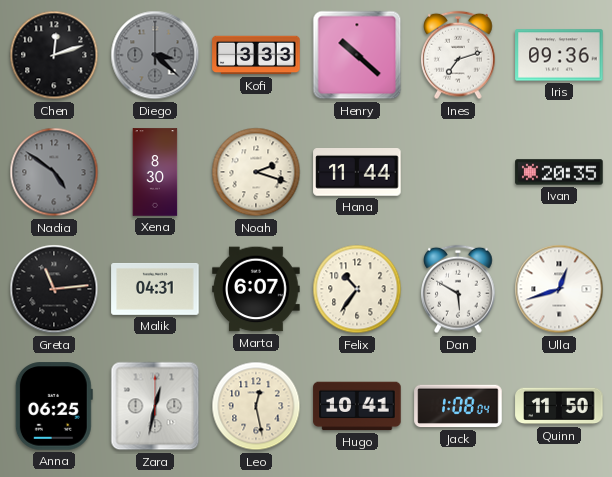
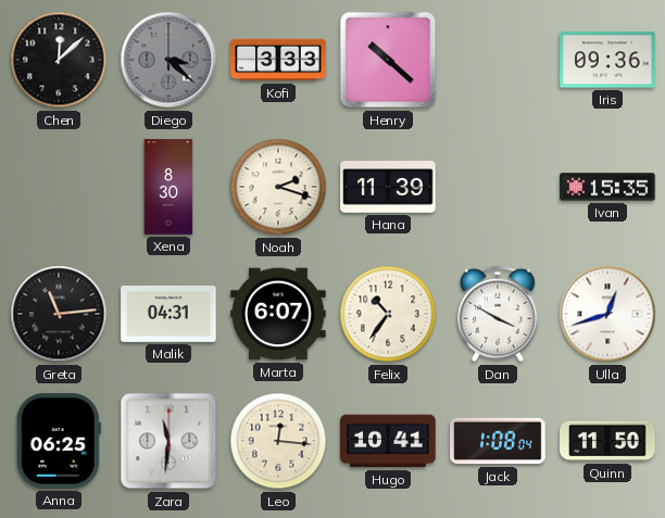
Chen: 12:12 -> 12:08 (59, 60)
Ines: 7:12 -> none (459, 55)
Nadia: 4:51 -> none (54, 172)
Hana: 11:44 -> 11:39 (388, 188)
Ivan: 20:35 -> 15:35 (607, 187)
Dan: 5:50 -> 3:50 (499, 314)
Zara: 12:32 -> 11:31 (168, 441)
Leo: 12:28 -> 12:16 (278, 441)
